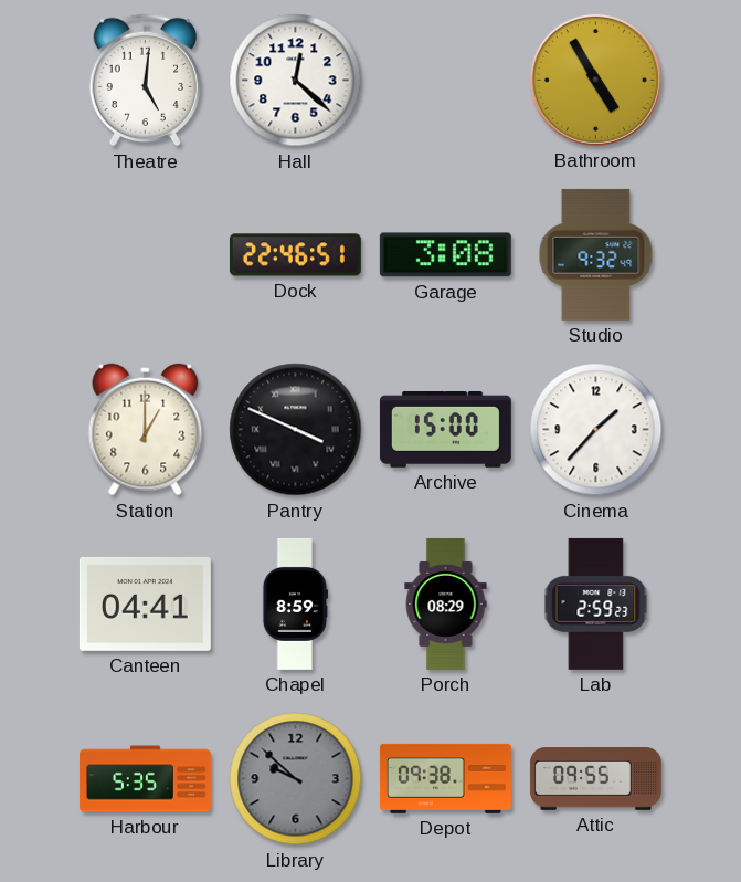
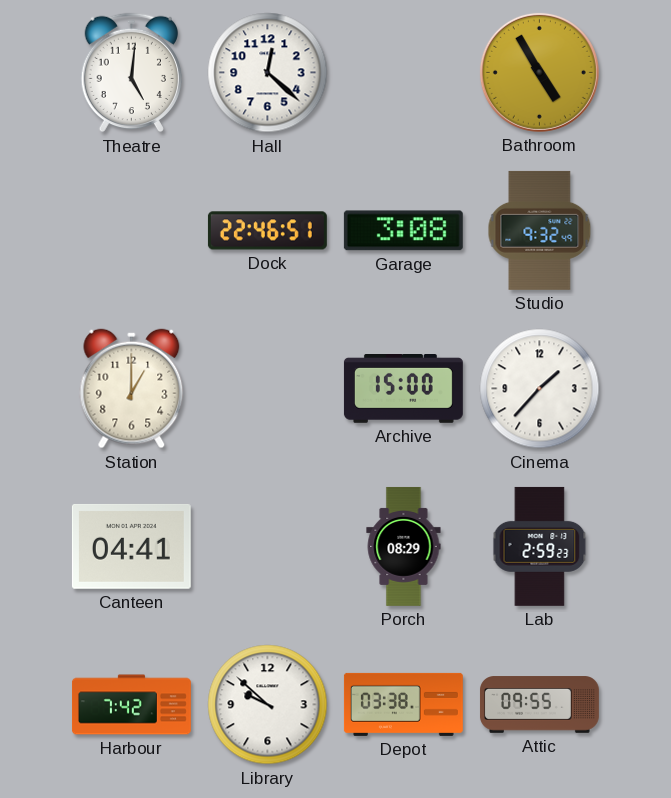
Pantry: 3:49 -> none (296, 430)
Chapel: 8:59 -> none (295, 603)
Harbour: 5:35 -> 7:42 (132, 705)
Library dial: grey -> white (268, 705)
Depot: 09:38 -> 03:38 (403, 704)
